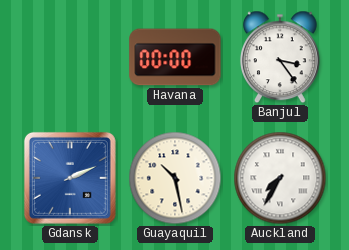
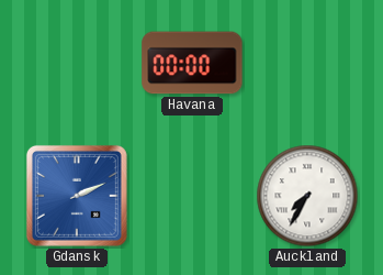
Banjul: 3:24 -> none (280, 57)
Guayaquil: 10:28 -> none (175, 178)
